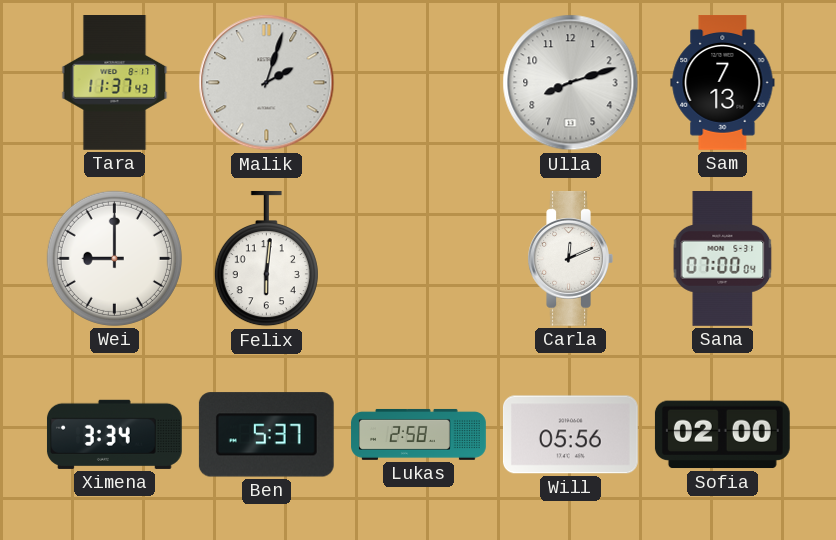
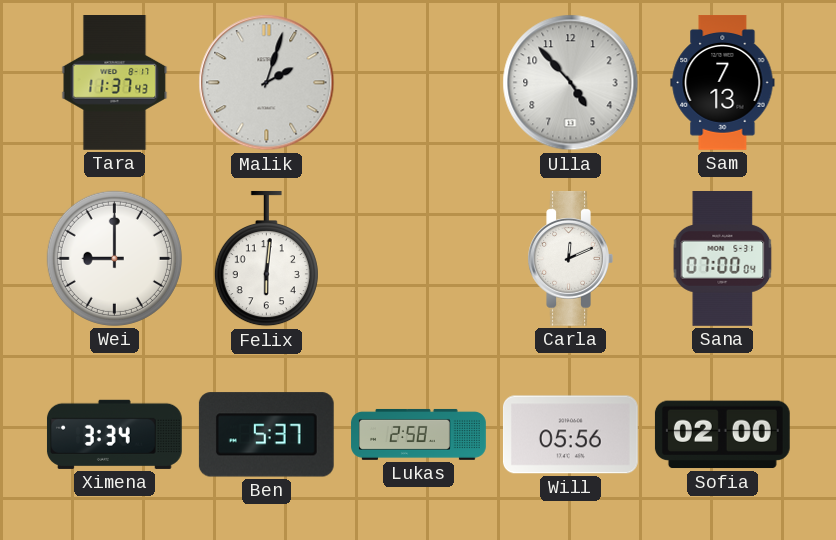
Ulla: 8:12 -> 4:53 (571, 83)
